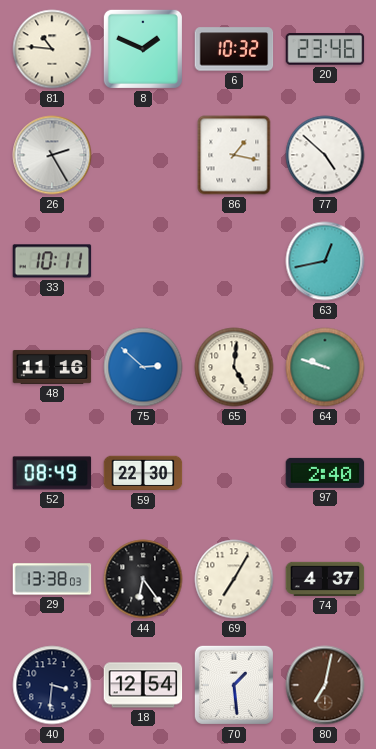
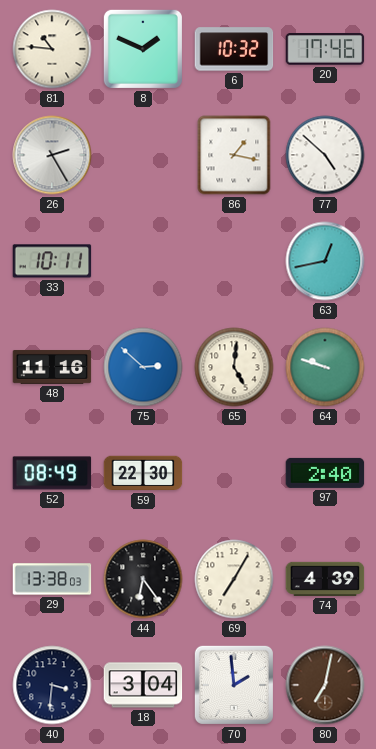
20: 23:46 -> 17:46 (325, 50)
74: 4:37 -> 4:39 (325, 579)
18: 12:54 -> 3:04 (143, 685)
70: 1:29 -> 1:59 (234, 685)
